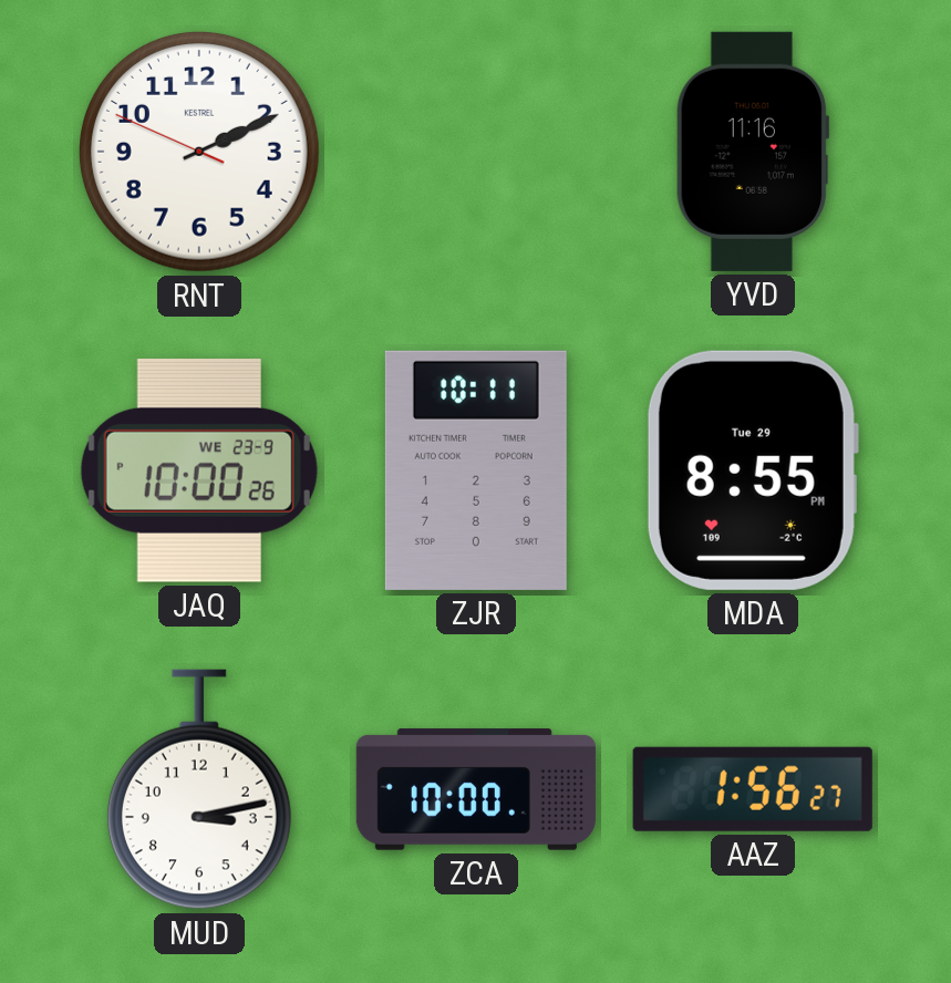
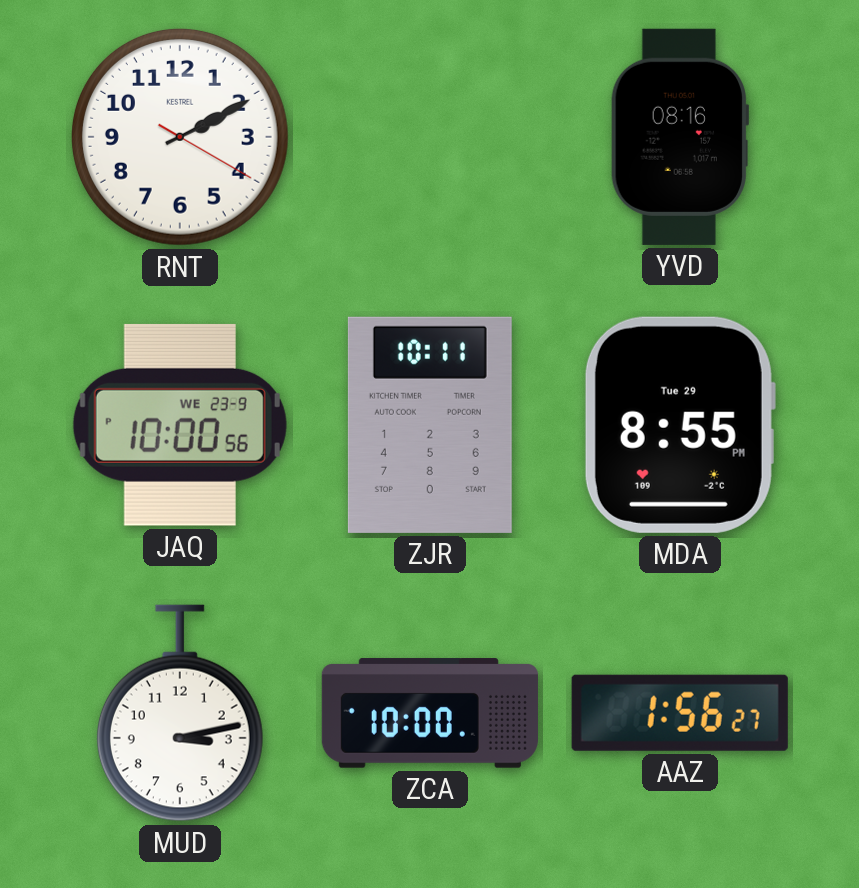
RNT: 2:10:49 -> 2:10:20 (180, 137)
YVD: 11:16 -> 08:16 (679, 137)
JAQ: 10:00:26 PM -> 10:00:56 PM (180, 425)
